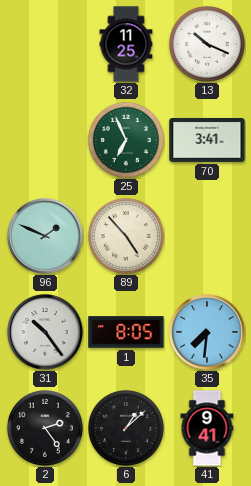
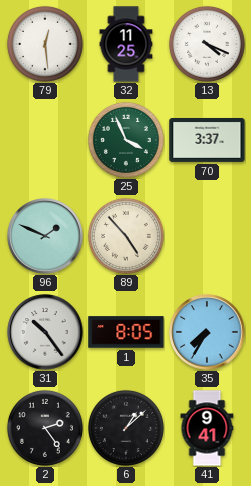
79: none -> 12:29 (45, 44)
13: 10:19 -> 4:19 (207, 44)
25: 6:56 -> 3:56 (126, 140)
70: 3:41 -> 3:37 (207, 140)
35: 7:31 -> 7:35 (207, 332)
